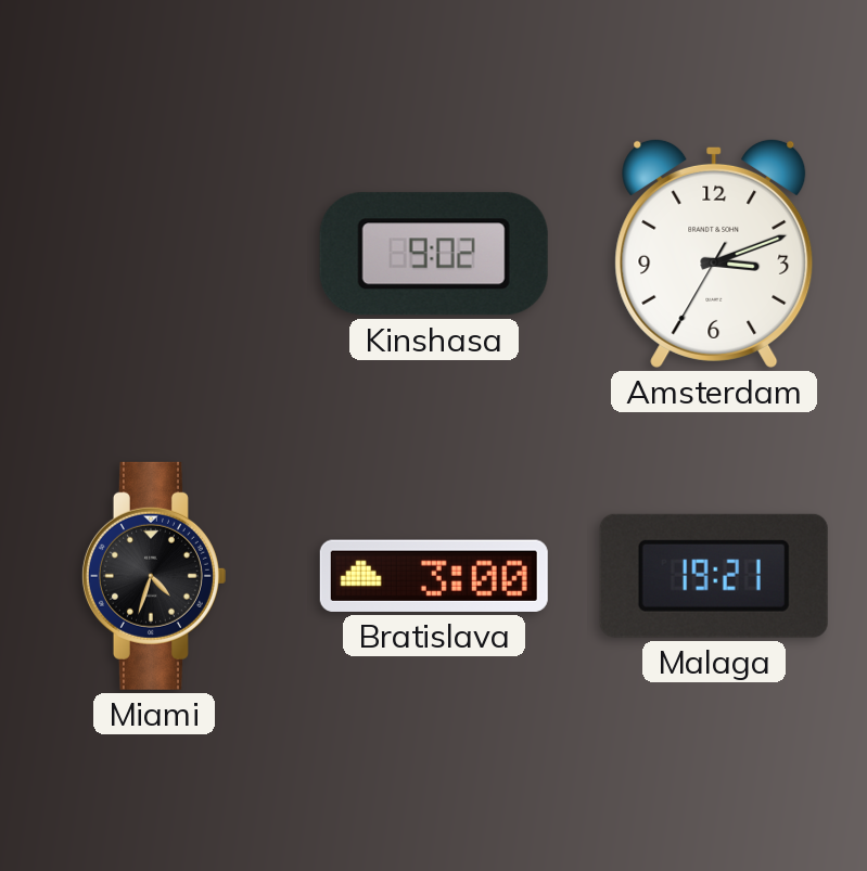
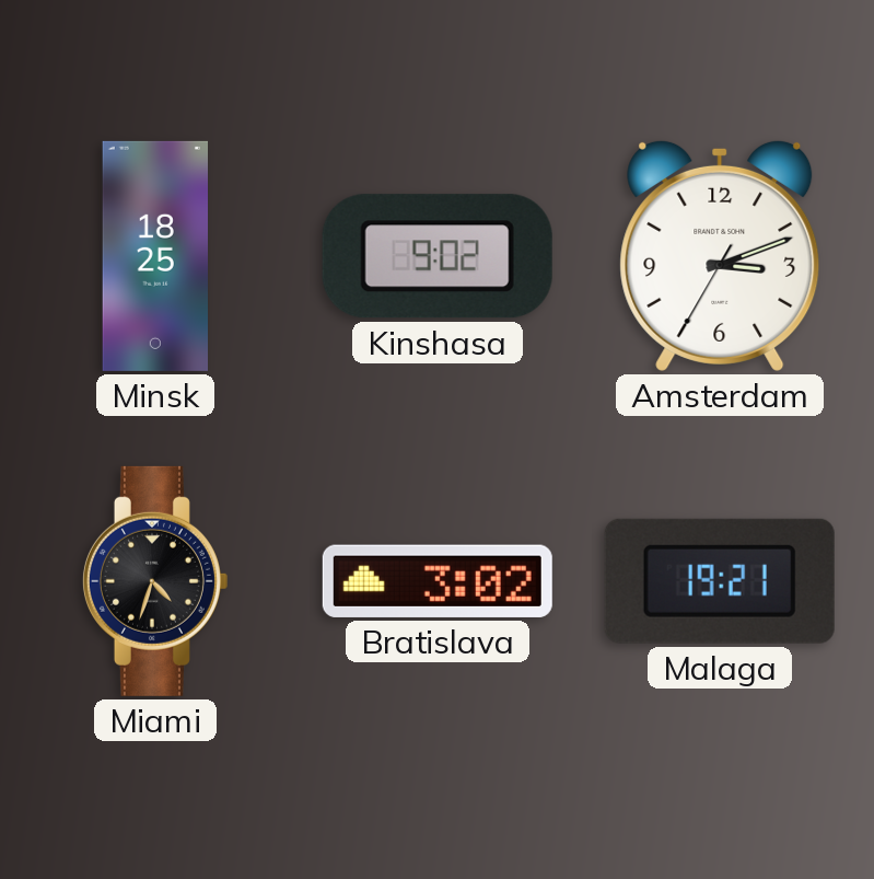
Minsk: none -> 18:25 (154, 256)
Bratislava: 3:00 -> 3:02 (438, 581)
